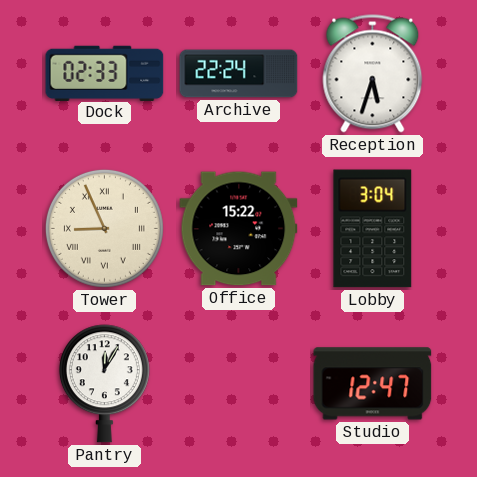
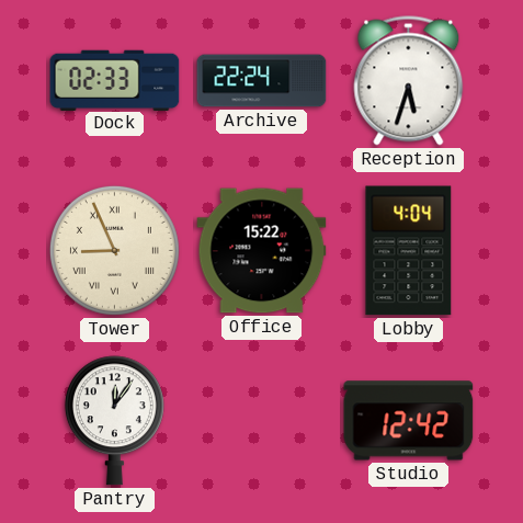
Lobby: 3:04 -> 4:04 (409, 251)
Pantry: 12:05 -> 12:06 (114, 421)
Studio: 12:47 -> 12:42 (409, 421)
